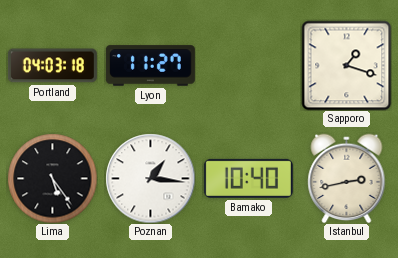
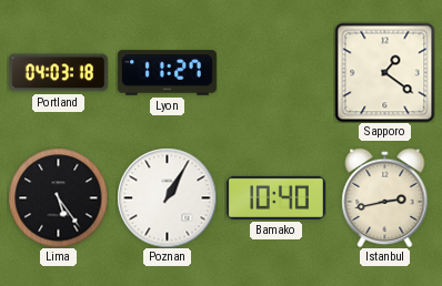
Sapporo: 1:18 -> 1:21 (384, 72)
Poznan: 1:16 -> 1:05 (167, 197)
